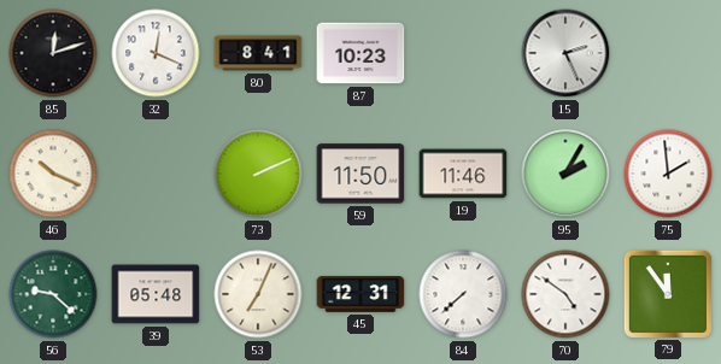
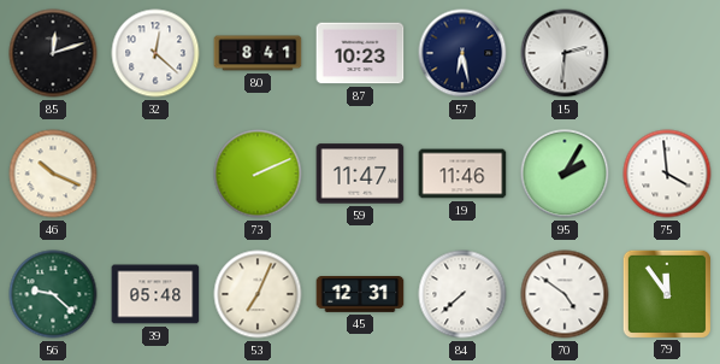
32: 12:19 -> 12:22 (155, 53)
57: none -> 6:28 (462, 53)
15: 2:26 -> 2:31 (565, 53)
59: 11:50 -> 11:47 (360, 174)
75: 1:59 -> 3:59 (667, 174)
